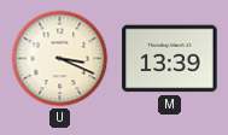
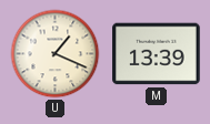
U: 3:19 -> 1:19 (56, 54)
